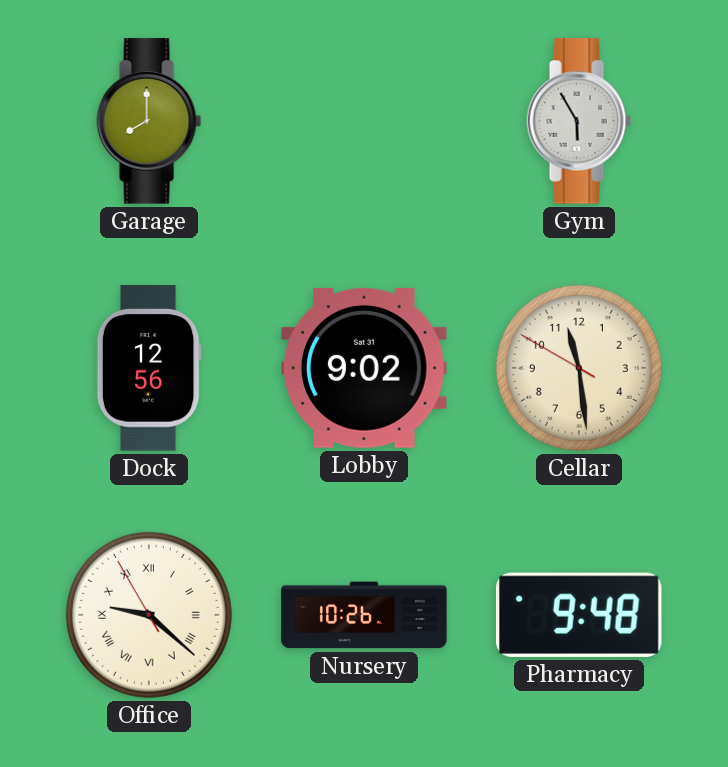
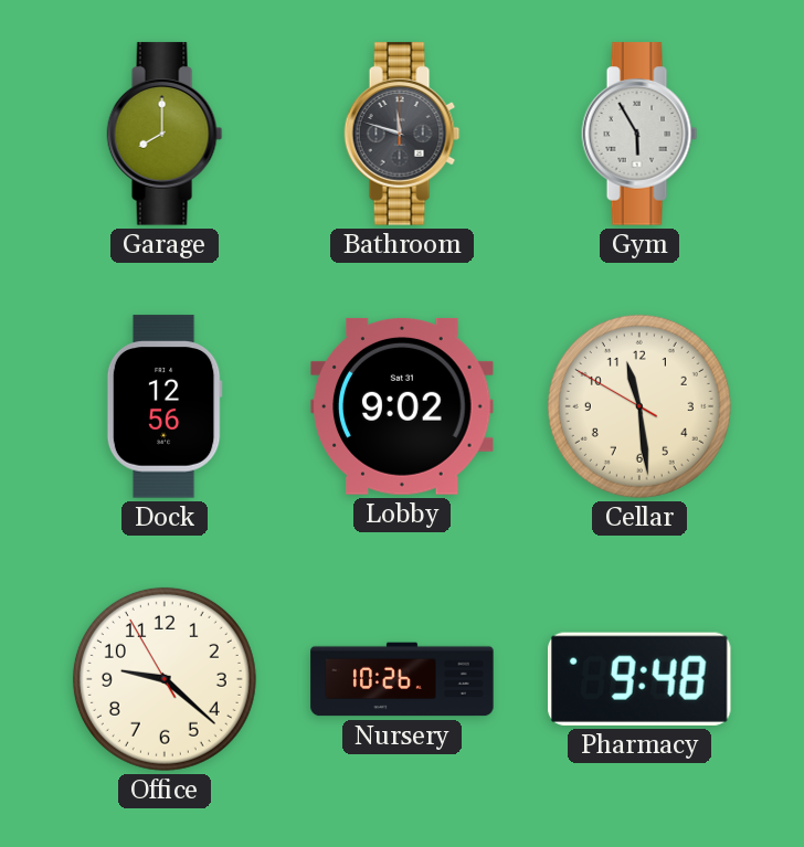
Bathroom: none -> 11:48 (402, 134)
Office numerals: Roman -> Arabic (165, 679)
